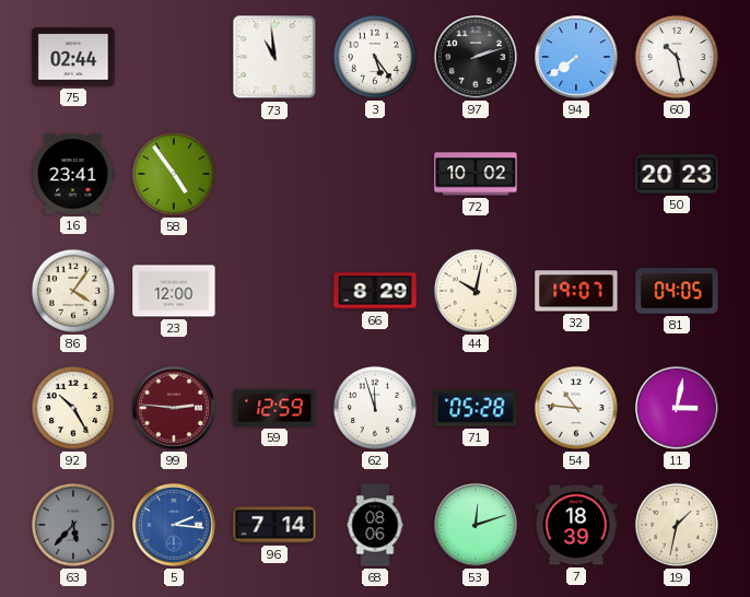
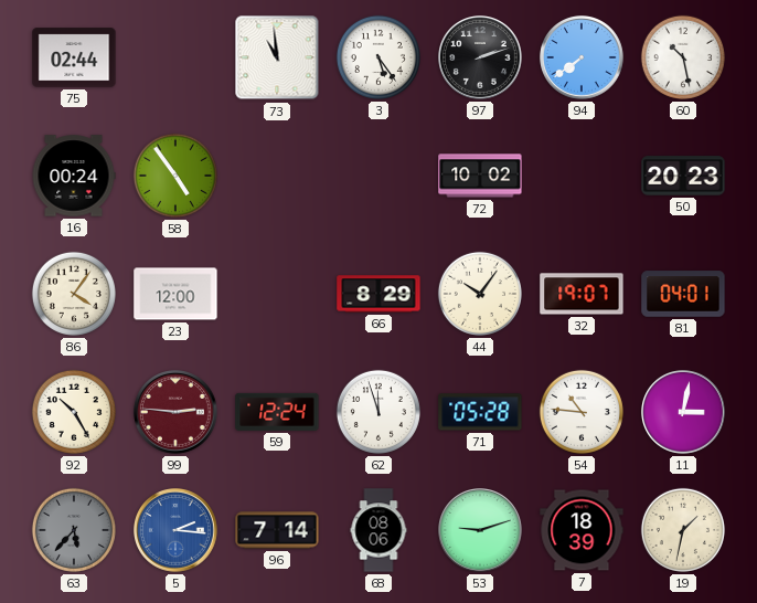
16: 23:41 -> 00:24 (74, 176)
44: 10:02 -> 10:06 (480, 294)
81: 04:05 -> 04:01 (683, 294)
59: 12:59 -> 12:24 (277, 412)
53: 12:12 -> 9:12 (481, 531)
